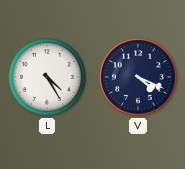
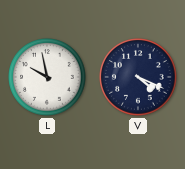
L: 4:25 -> 9:58 (47, 77)
